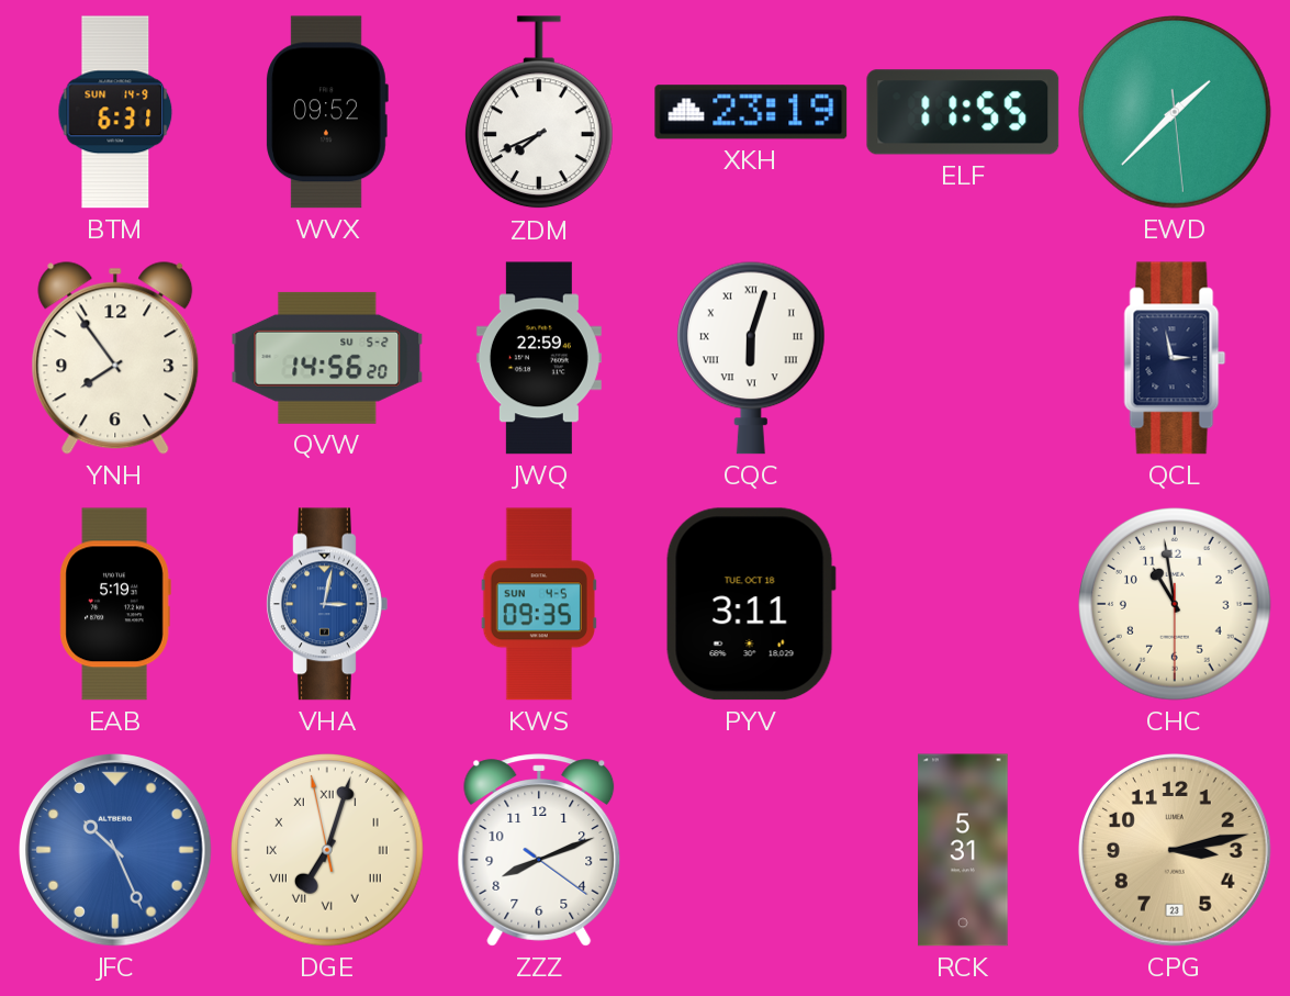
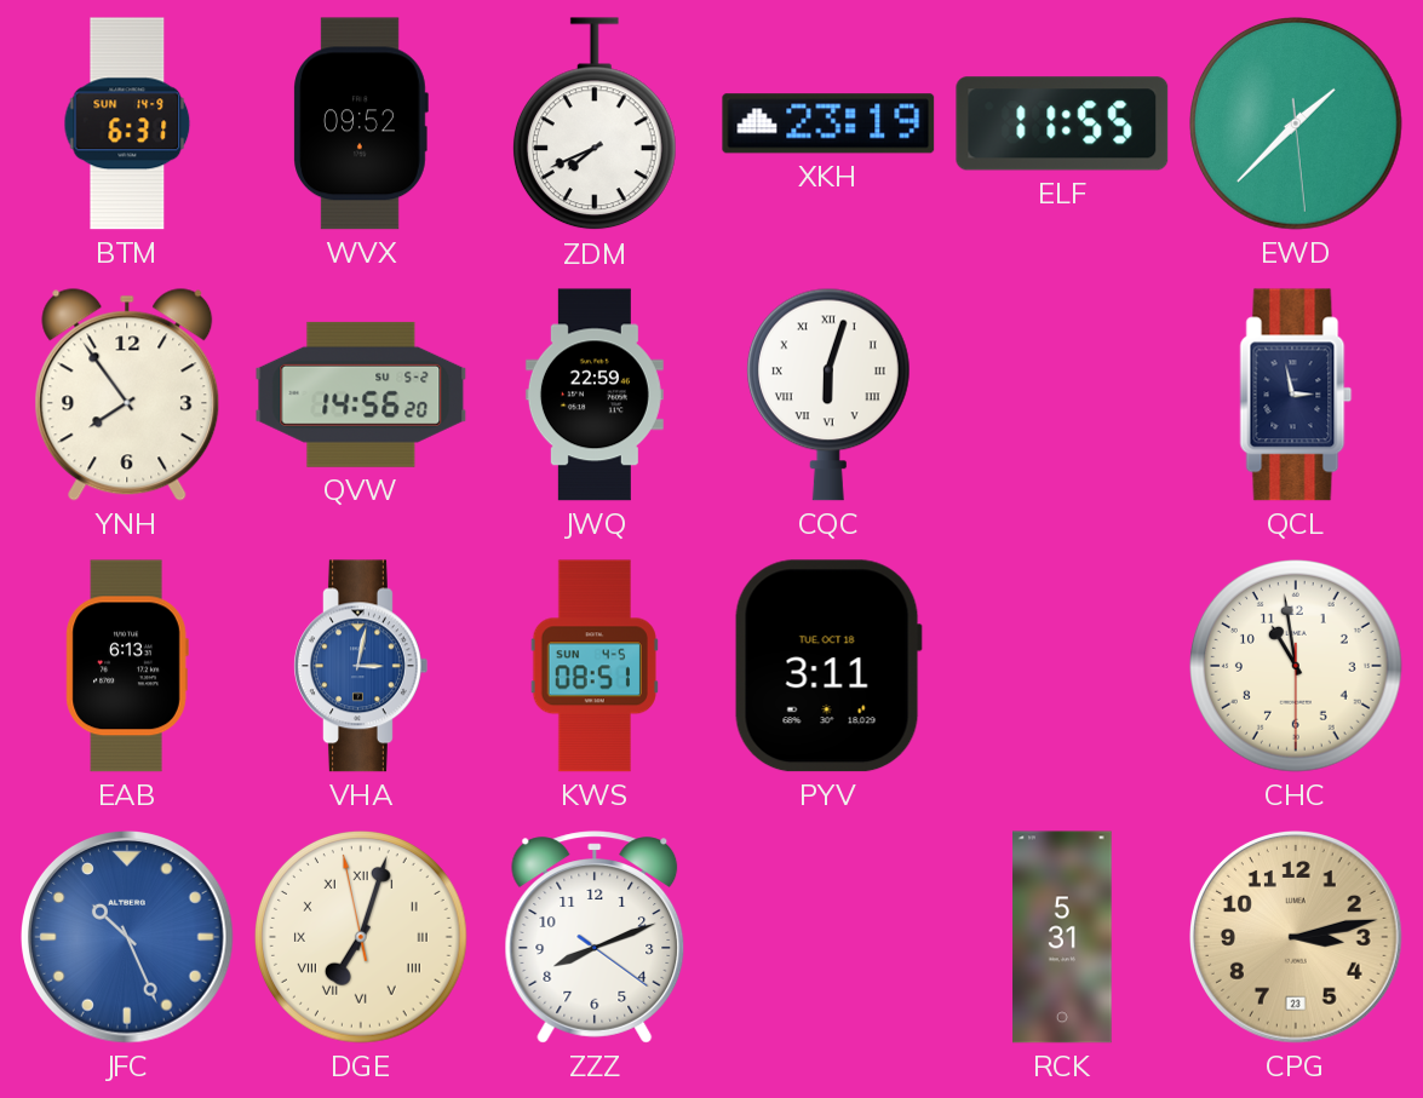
EAB: 5:19 -> 6:13 (127, 666)
KWS: 09:35 -> 08:51 (595, 666)
